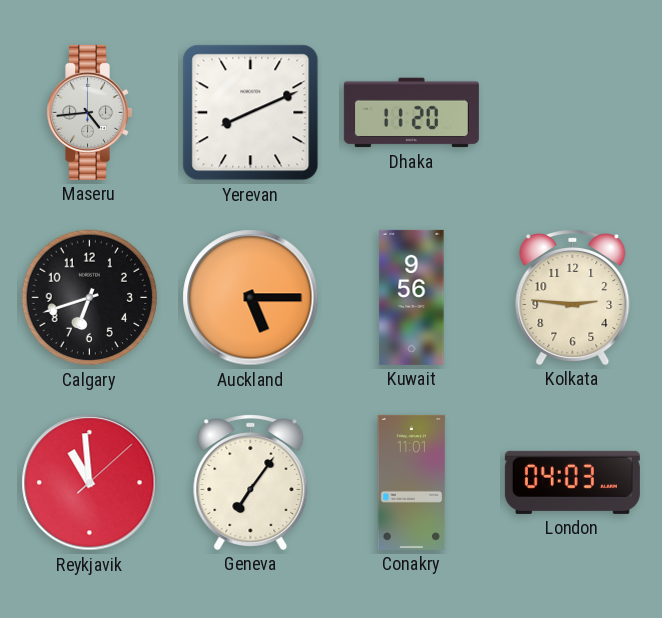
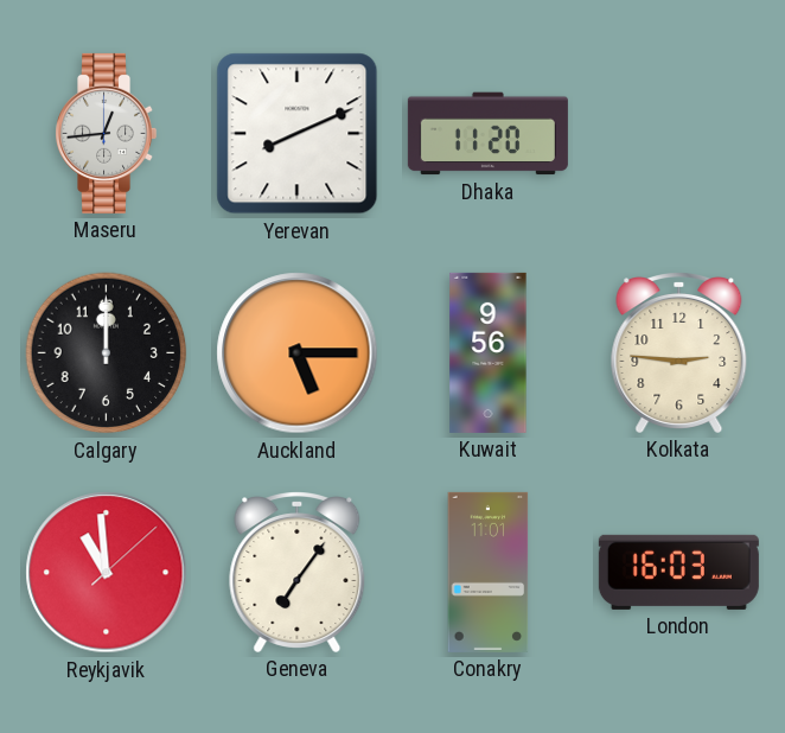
Maseru: 4:44 -> 12:44 (107, 133)
Calgary: 6:42 -> 12:00 (107, 353)
London: 04:03 -> 16:03 (678, 572)
